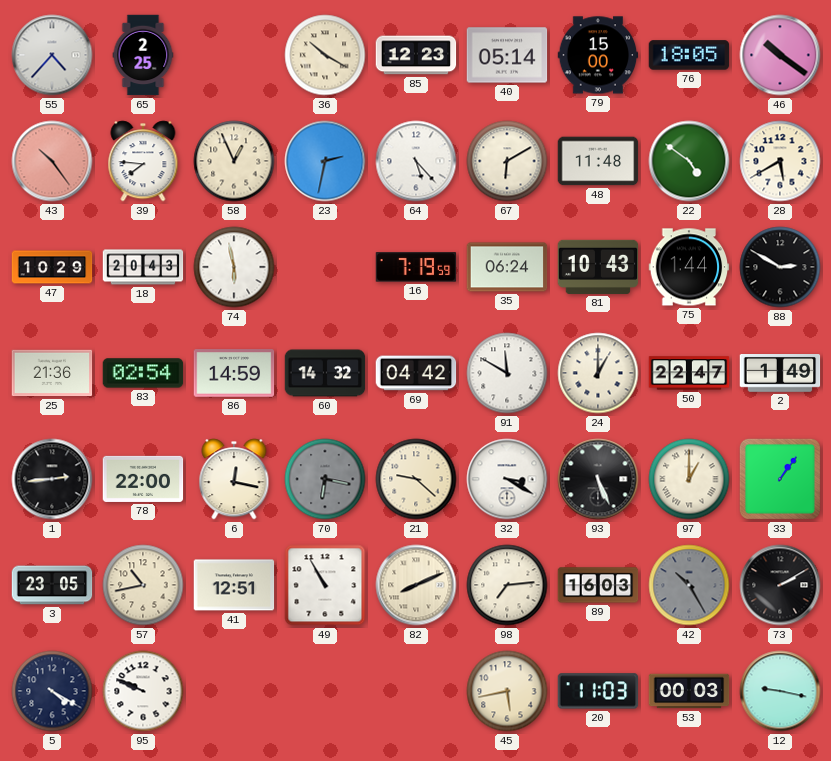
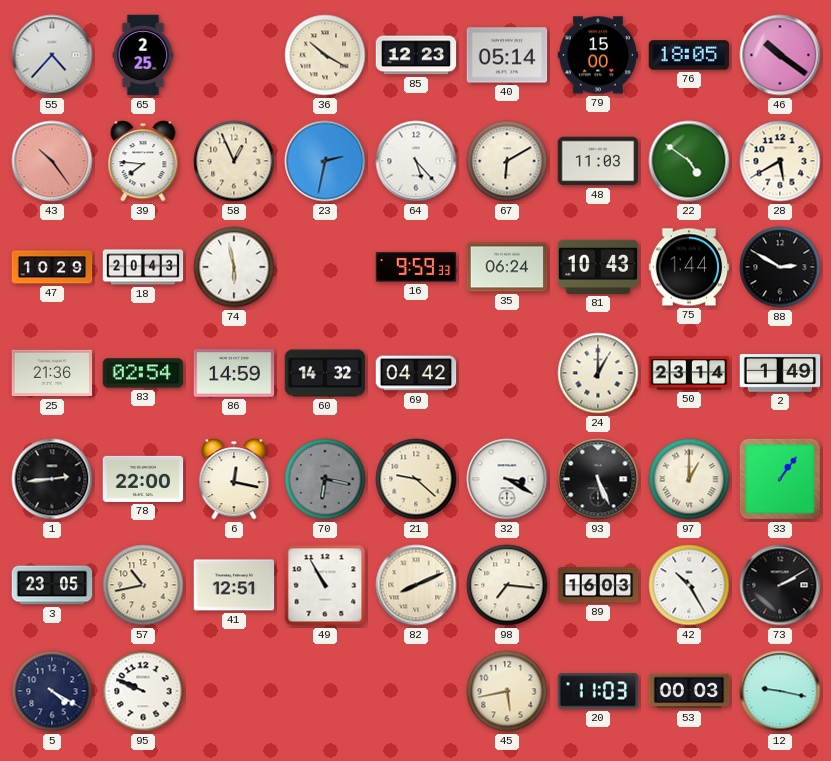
48: 11:48 -> 11:03 (598, 161)
16: 7:19 -> 9:59 (416, 267)
91: 11:50 -> none (507, 373)
50: 22:47 -> 23:14 (689, 373)
98: 7:14 -> 7:16 (507, 585)
42 dial: grey -> white (689, 585)
